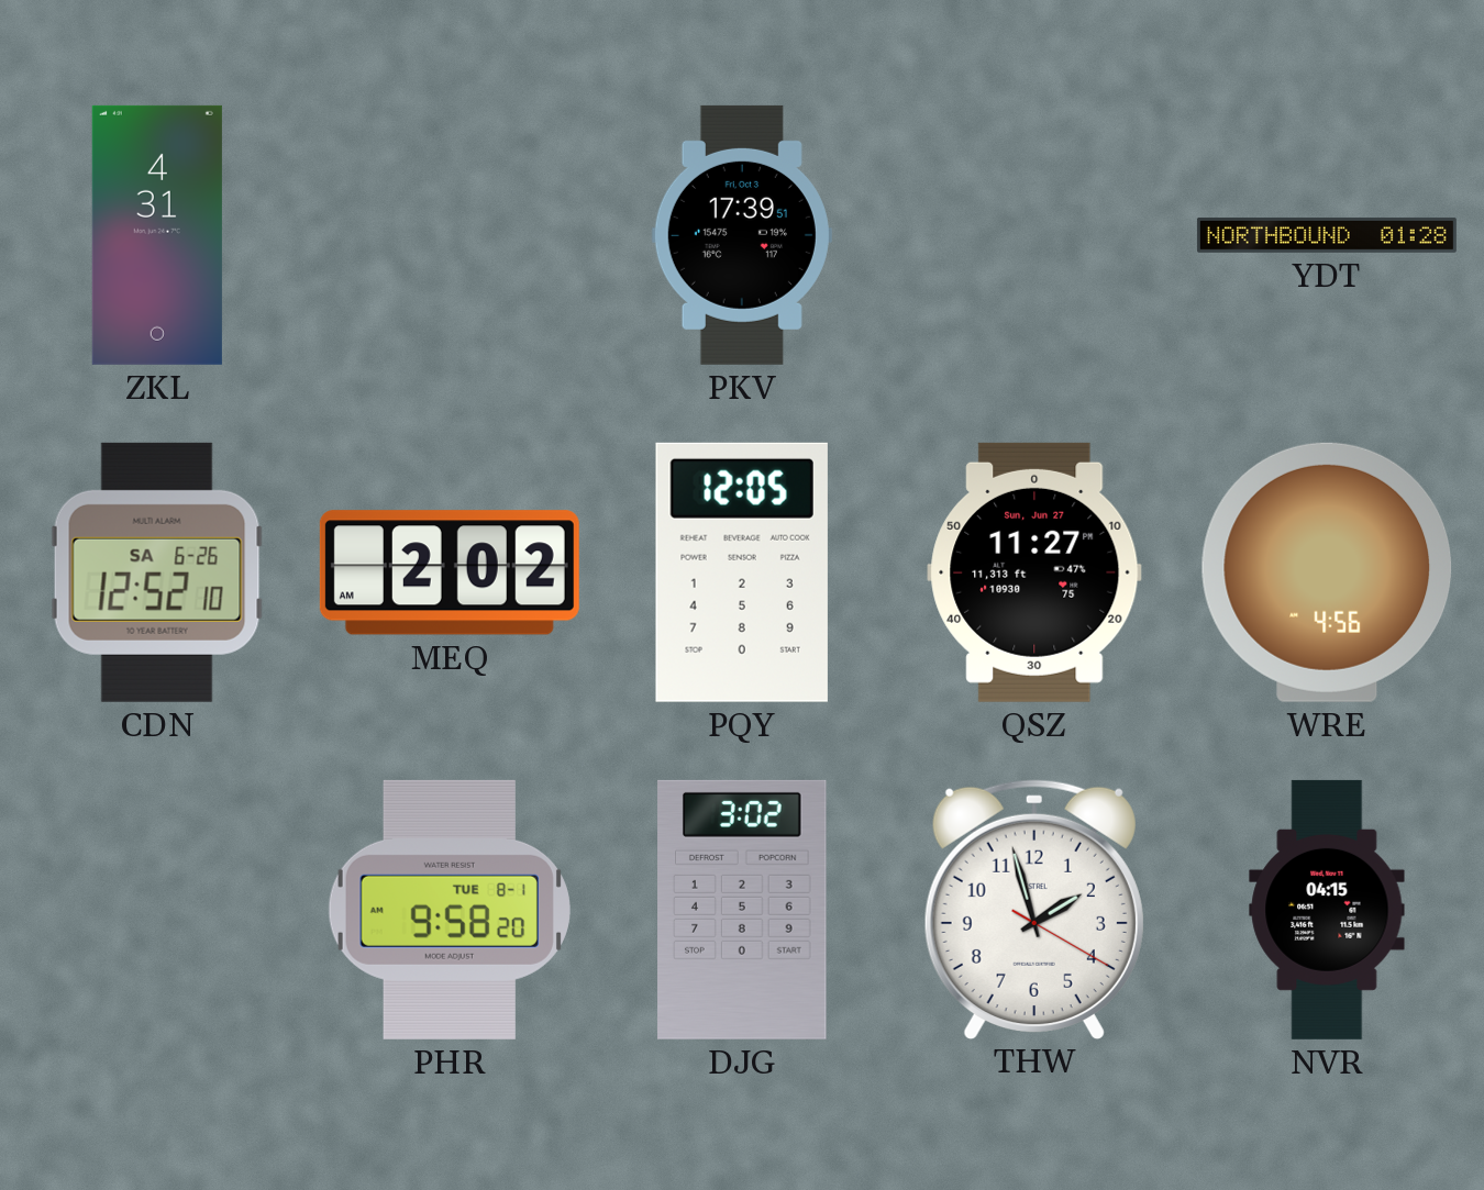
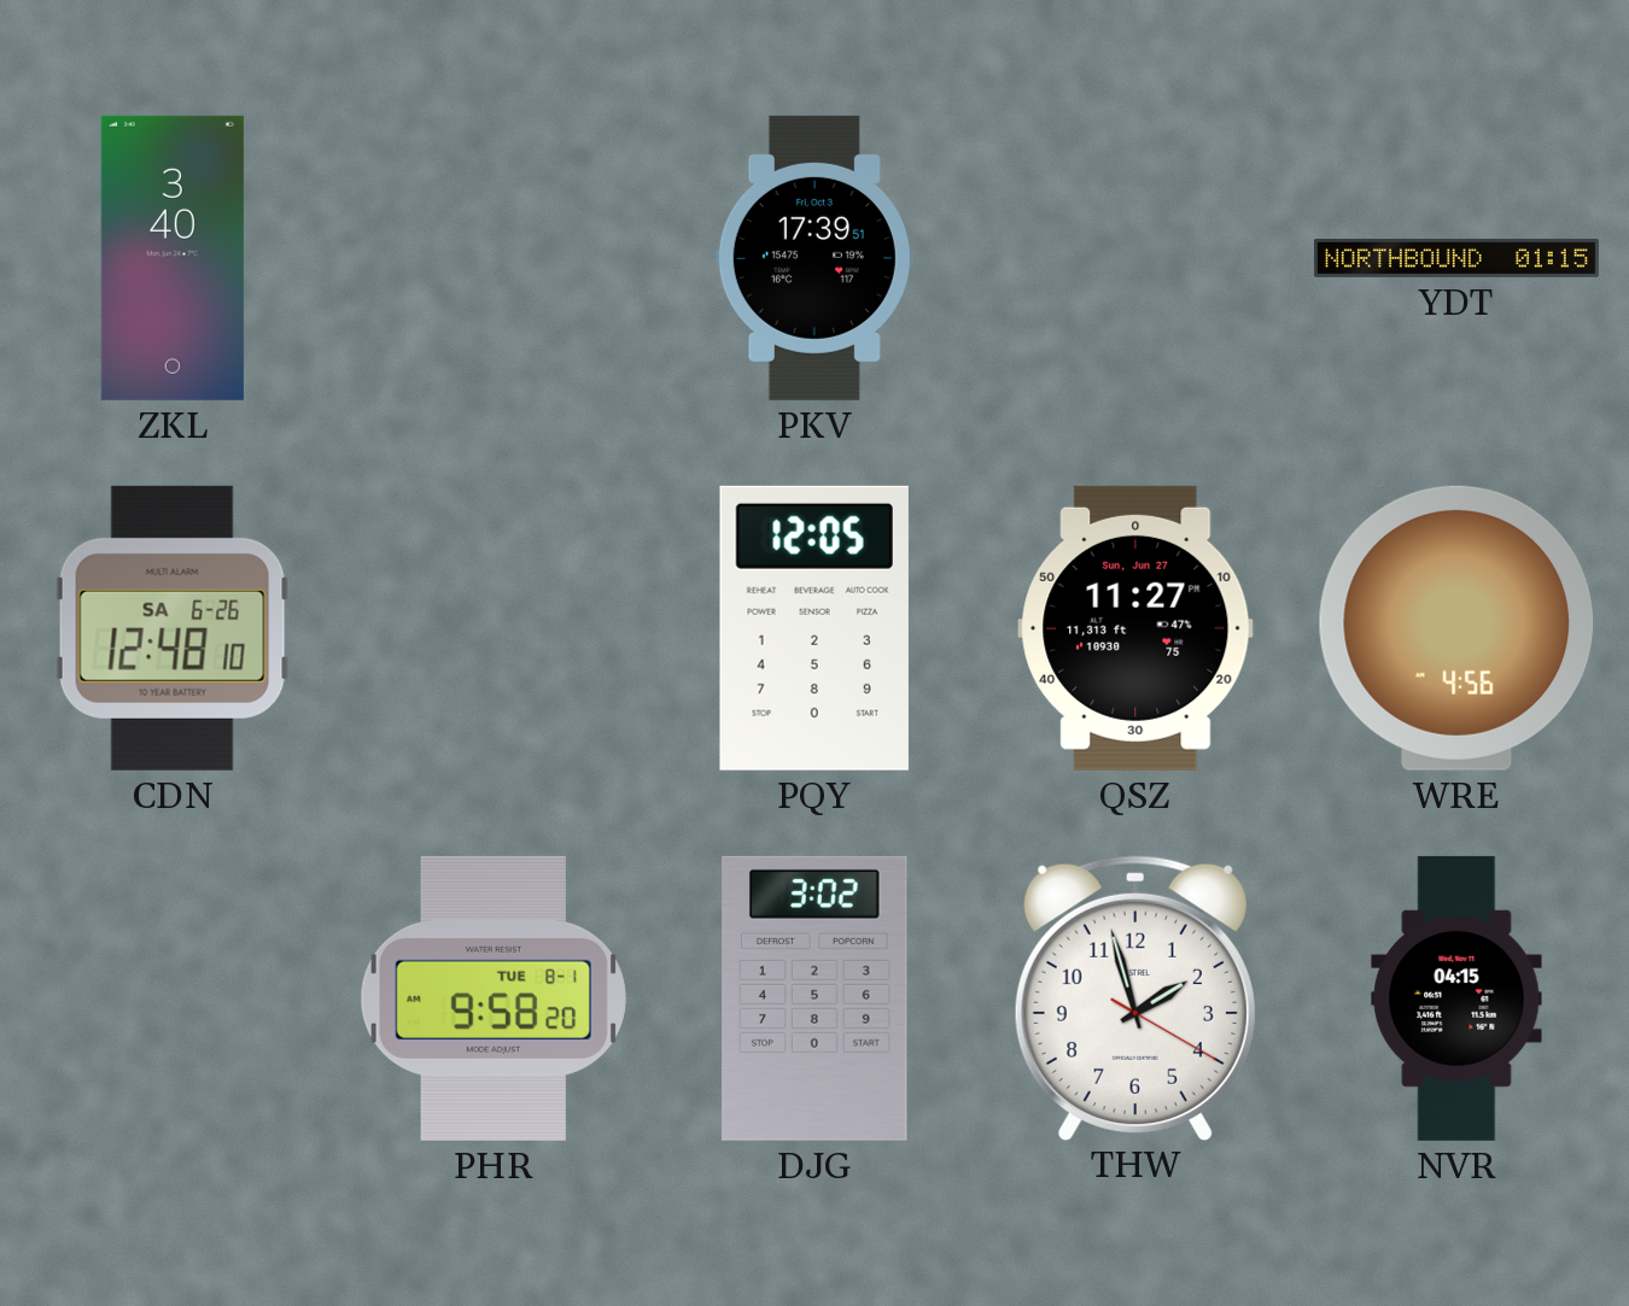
ZKL: 4:31 -> 3:40 (173, 258)
YDT: 01:28 -> 01:15 (1456, 258)
CDN: 12:52 -> 12:48 (173, 628)
MEQ: 2:02 -> none (450, 572)
